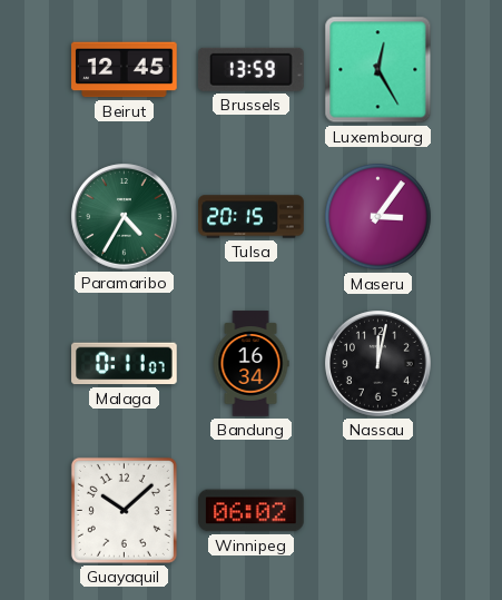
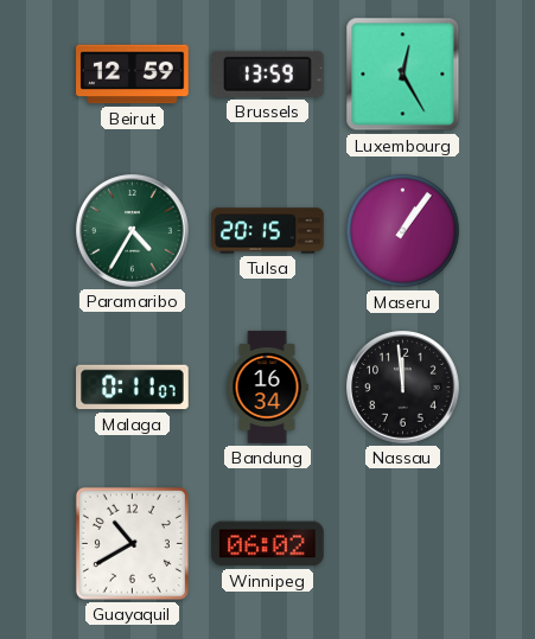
Beirut: 12:45 -> 12:59 (133, 75)
Maseru: 3:06 -> 1:06 (403, 231)
Nassau: 12:02 -> 11:59 (403, 388)
Guayaquil: 10:08 -> 10:40 (132, 543)
